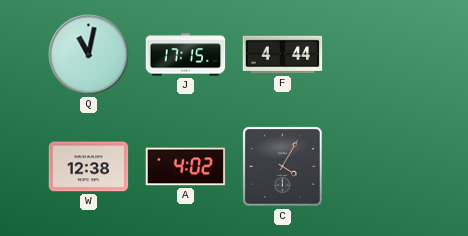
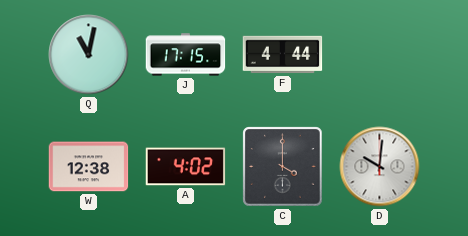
C: 4:05 -> 4:00 (283, 167)
D: none -> 10:01 (380, 167)
